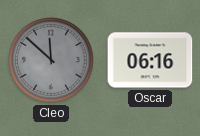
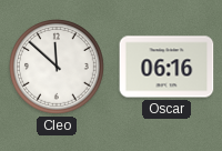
Cleo dial: grey -> white (58, 68)
